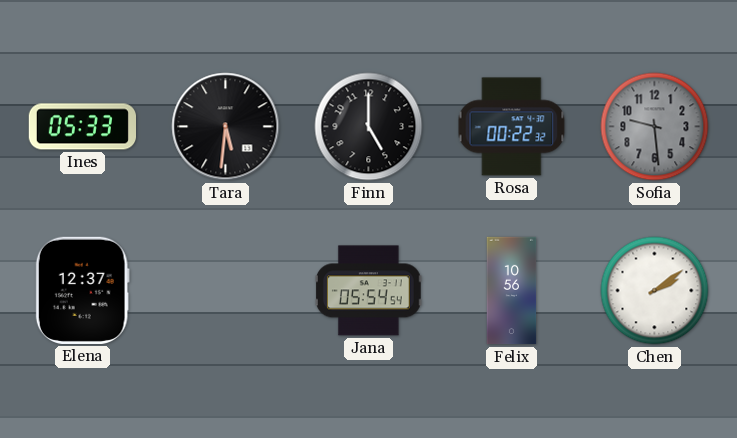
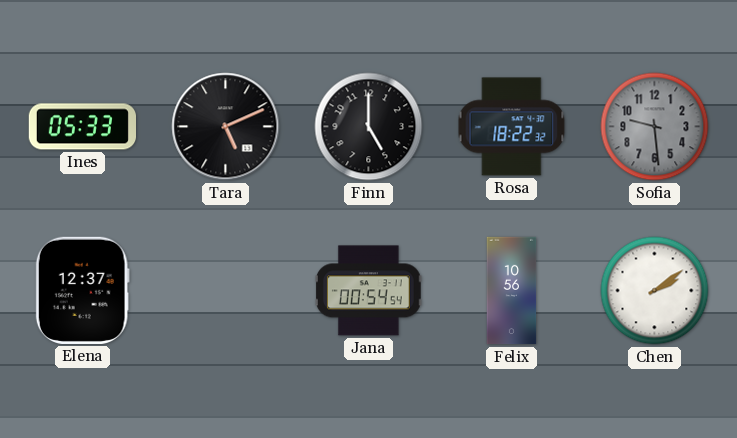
Tara: 5:31 -> 5:11 (226, 127)
Rosa: 00:22 -> 18:22 (512, 127)
Jana: 05:54 -> 00:54 (368, 291)
